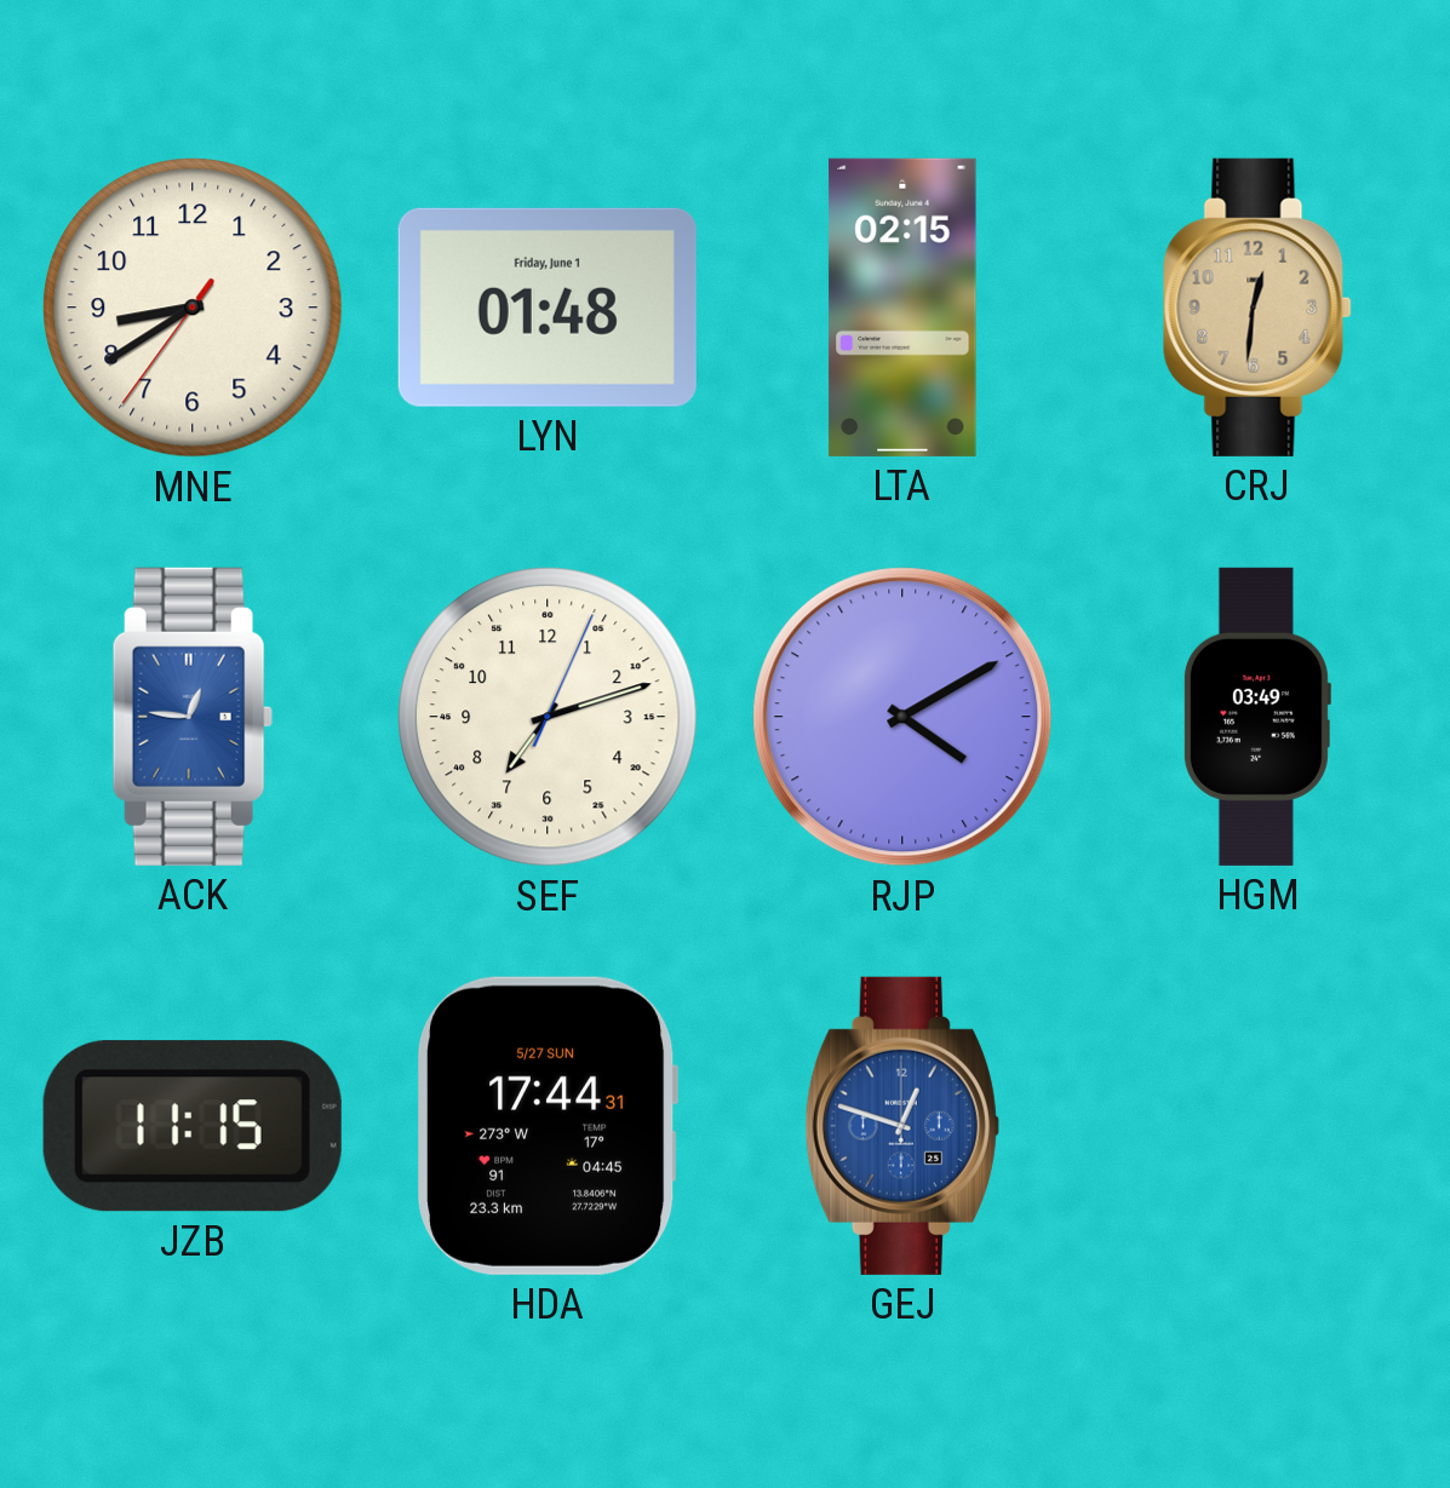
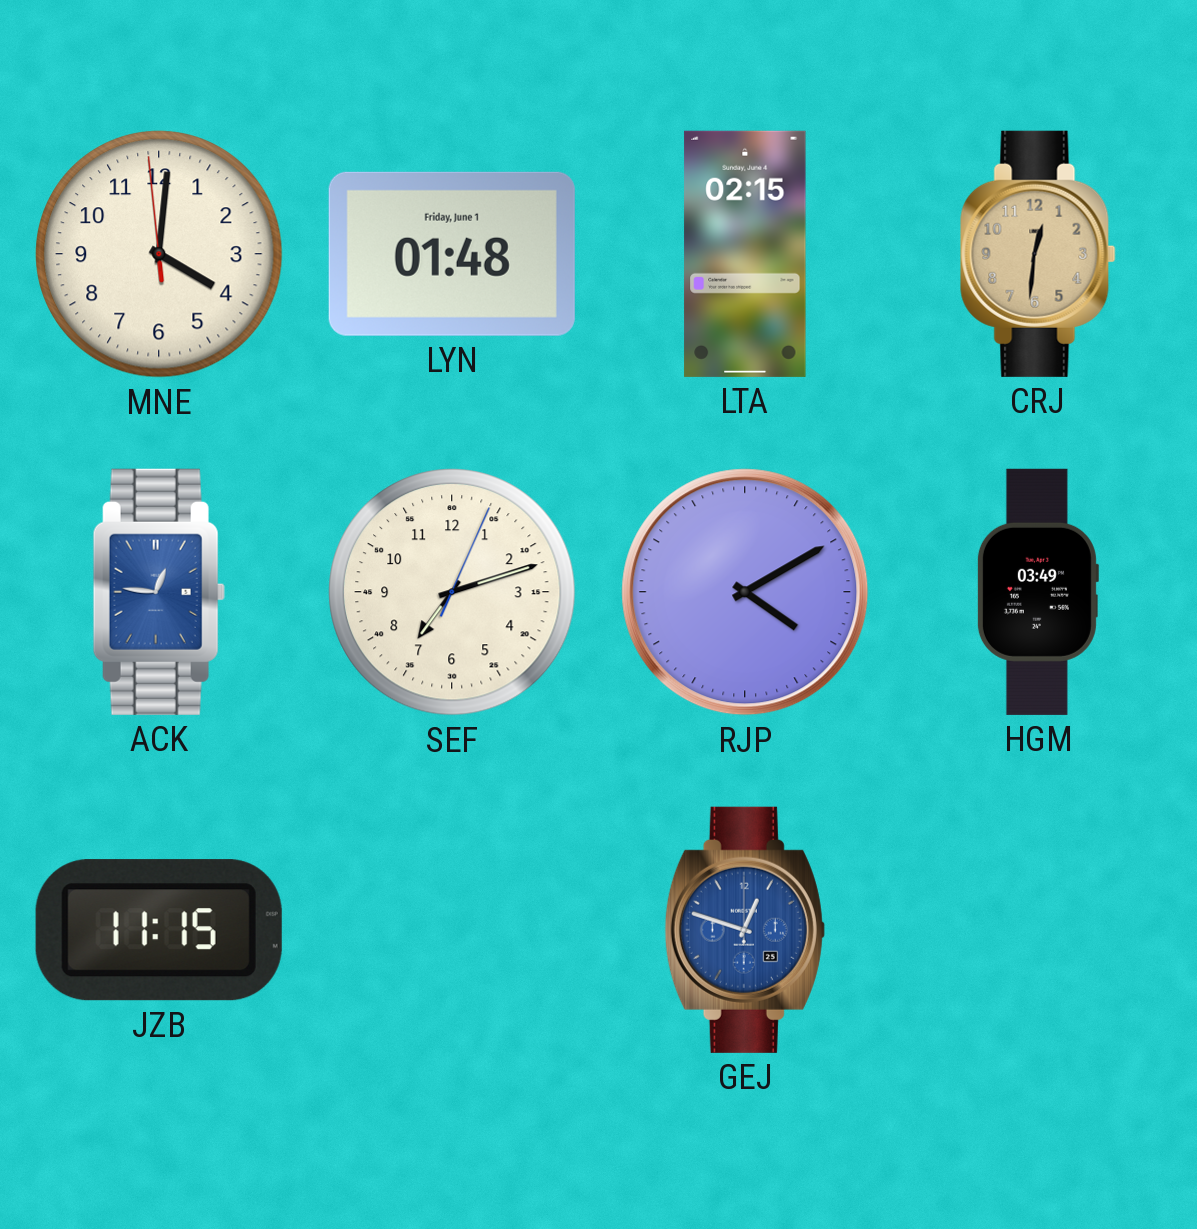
MNE: 8:39 -> 4:00 (159, 254)
HDA: 17:44 -> none (548, 1126)
